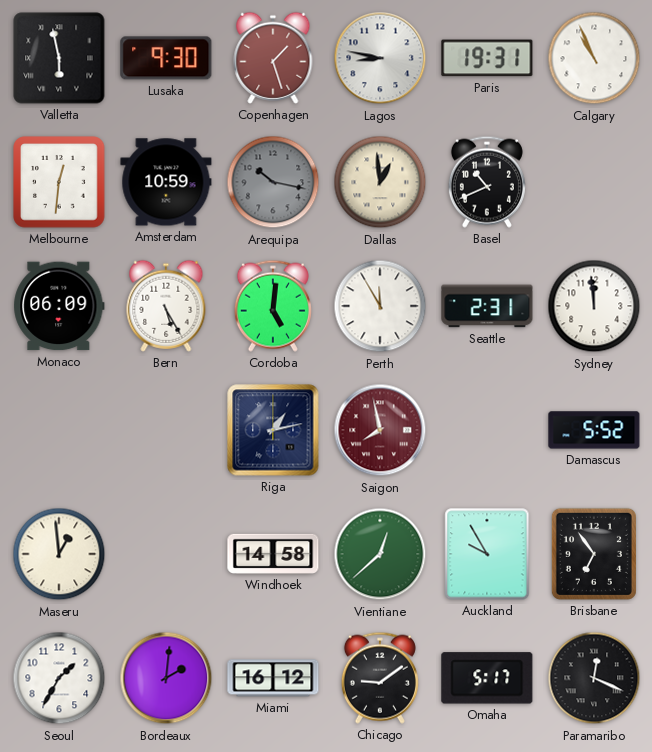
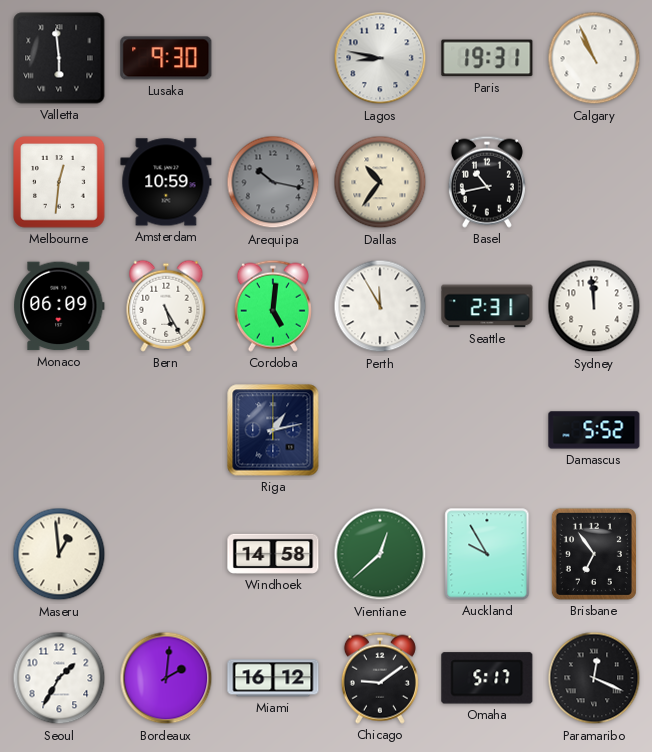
Valletta: 5:58 -> 5:59 (59, 58)
Copenhagen: 1:27 -> none (273, 58)
Dallas: 12:59 -> 10:36 (380, 182)
Basel: 10:41 -> 10:43 (487, 182)
Saigon: 7:58 -> none (380, 430)
